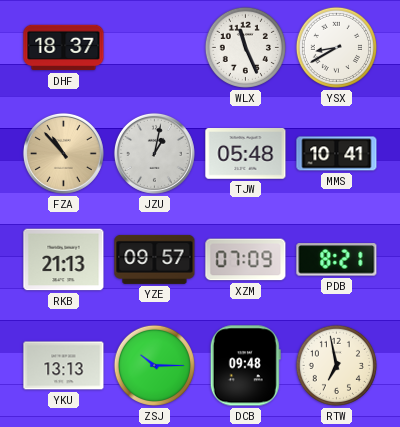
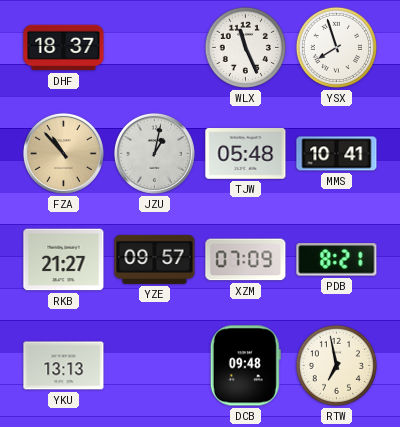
YSX: 8:40 -> 7:57 (336, 47)
RKB: 21:13 -> 21:27 (64, 260)
ZSJ: 10:15 -> none (154, 365)
